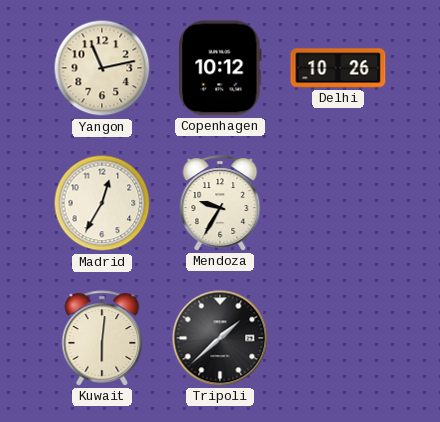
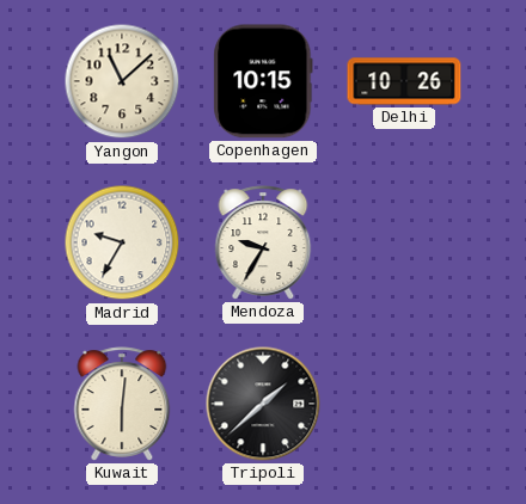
Yangon: 11:13 -> 11:08 (122, 81)
Copenhagen: 10:12 -> 10:15 (263, 81)
Madrid: 12:35 -> 9:35 (122, 242)
